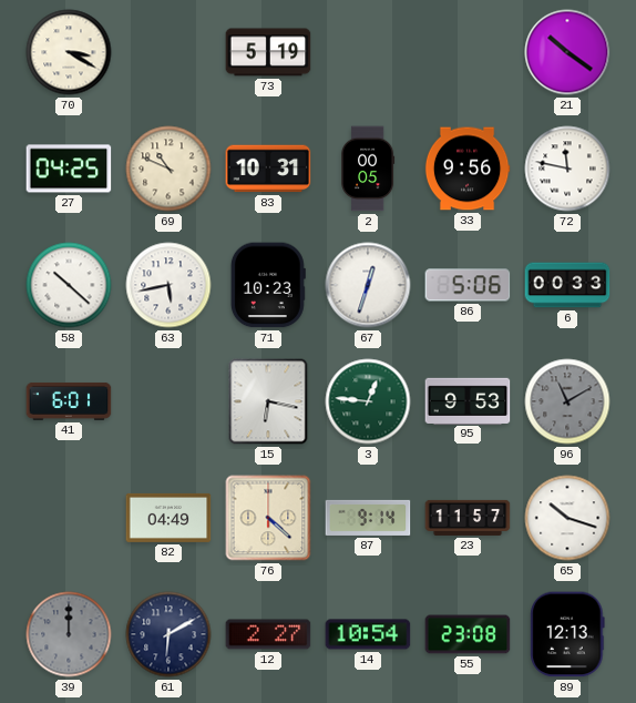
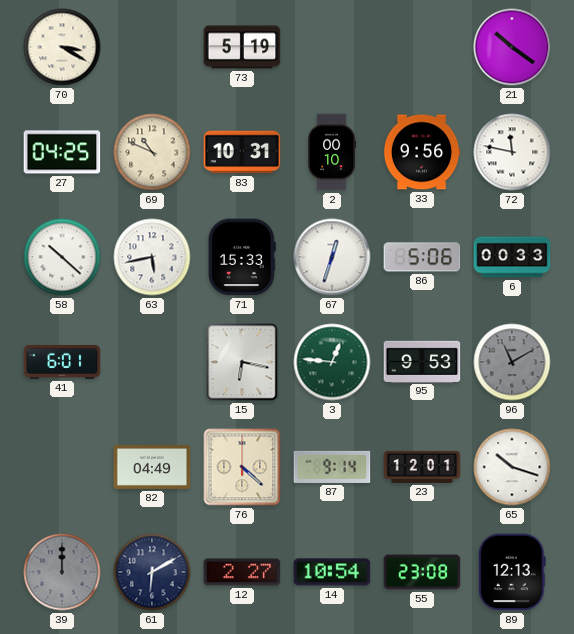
2: 00:05 -> 00:10 (332, 152)
71: 10:23 -> 15:33 (242, 257)
23: 11:57 -> 12:01 (422, 467)
